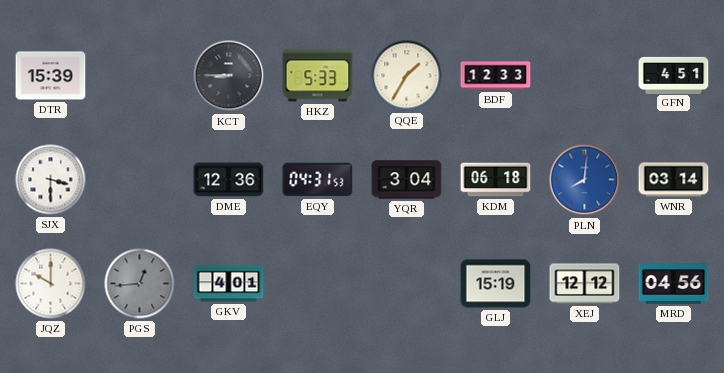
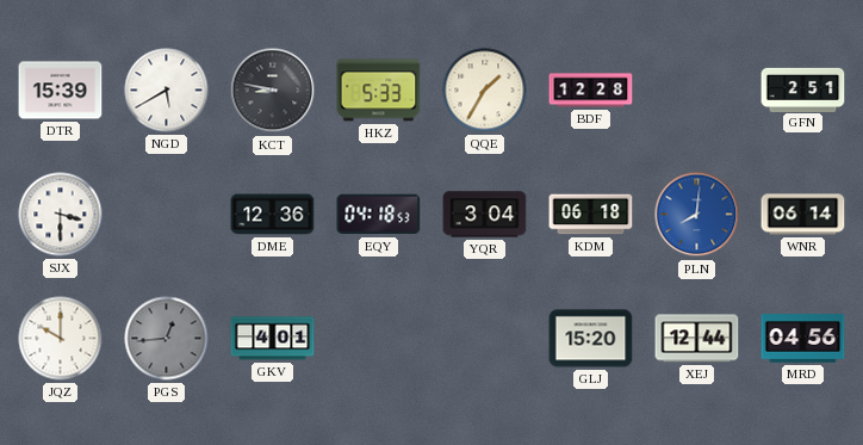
NGD: none -> 5:40 (167, 91)
KCT: 8:45 -> 8:47 (273, 91)
BDF: 12:33 -> 12:28 (591, 91)
GFN: 4:51 -> 2:51 (803, 89)
EQY: 04:31 -> 04:18 (379, 215)
WNR: 03:14 -> 06:14 (803, 215)
GLJ: 15:19 -> 15:20 (591, 339)
XEJ: 12:12 -> 12:44 (697, 339)
